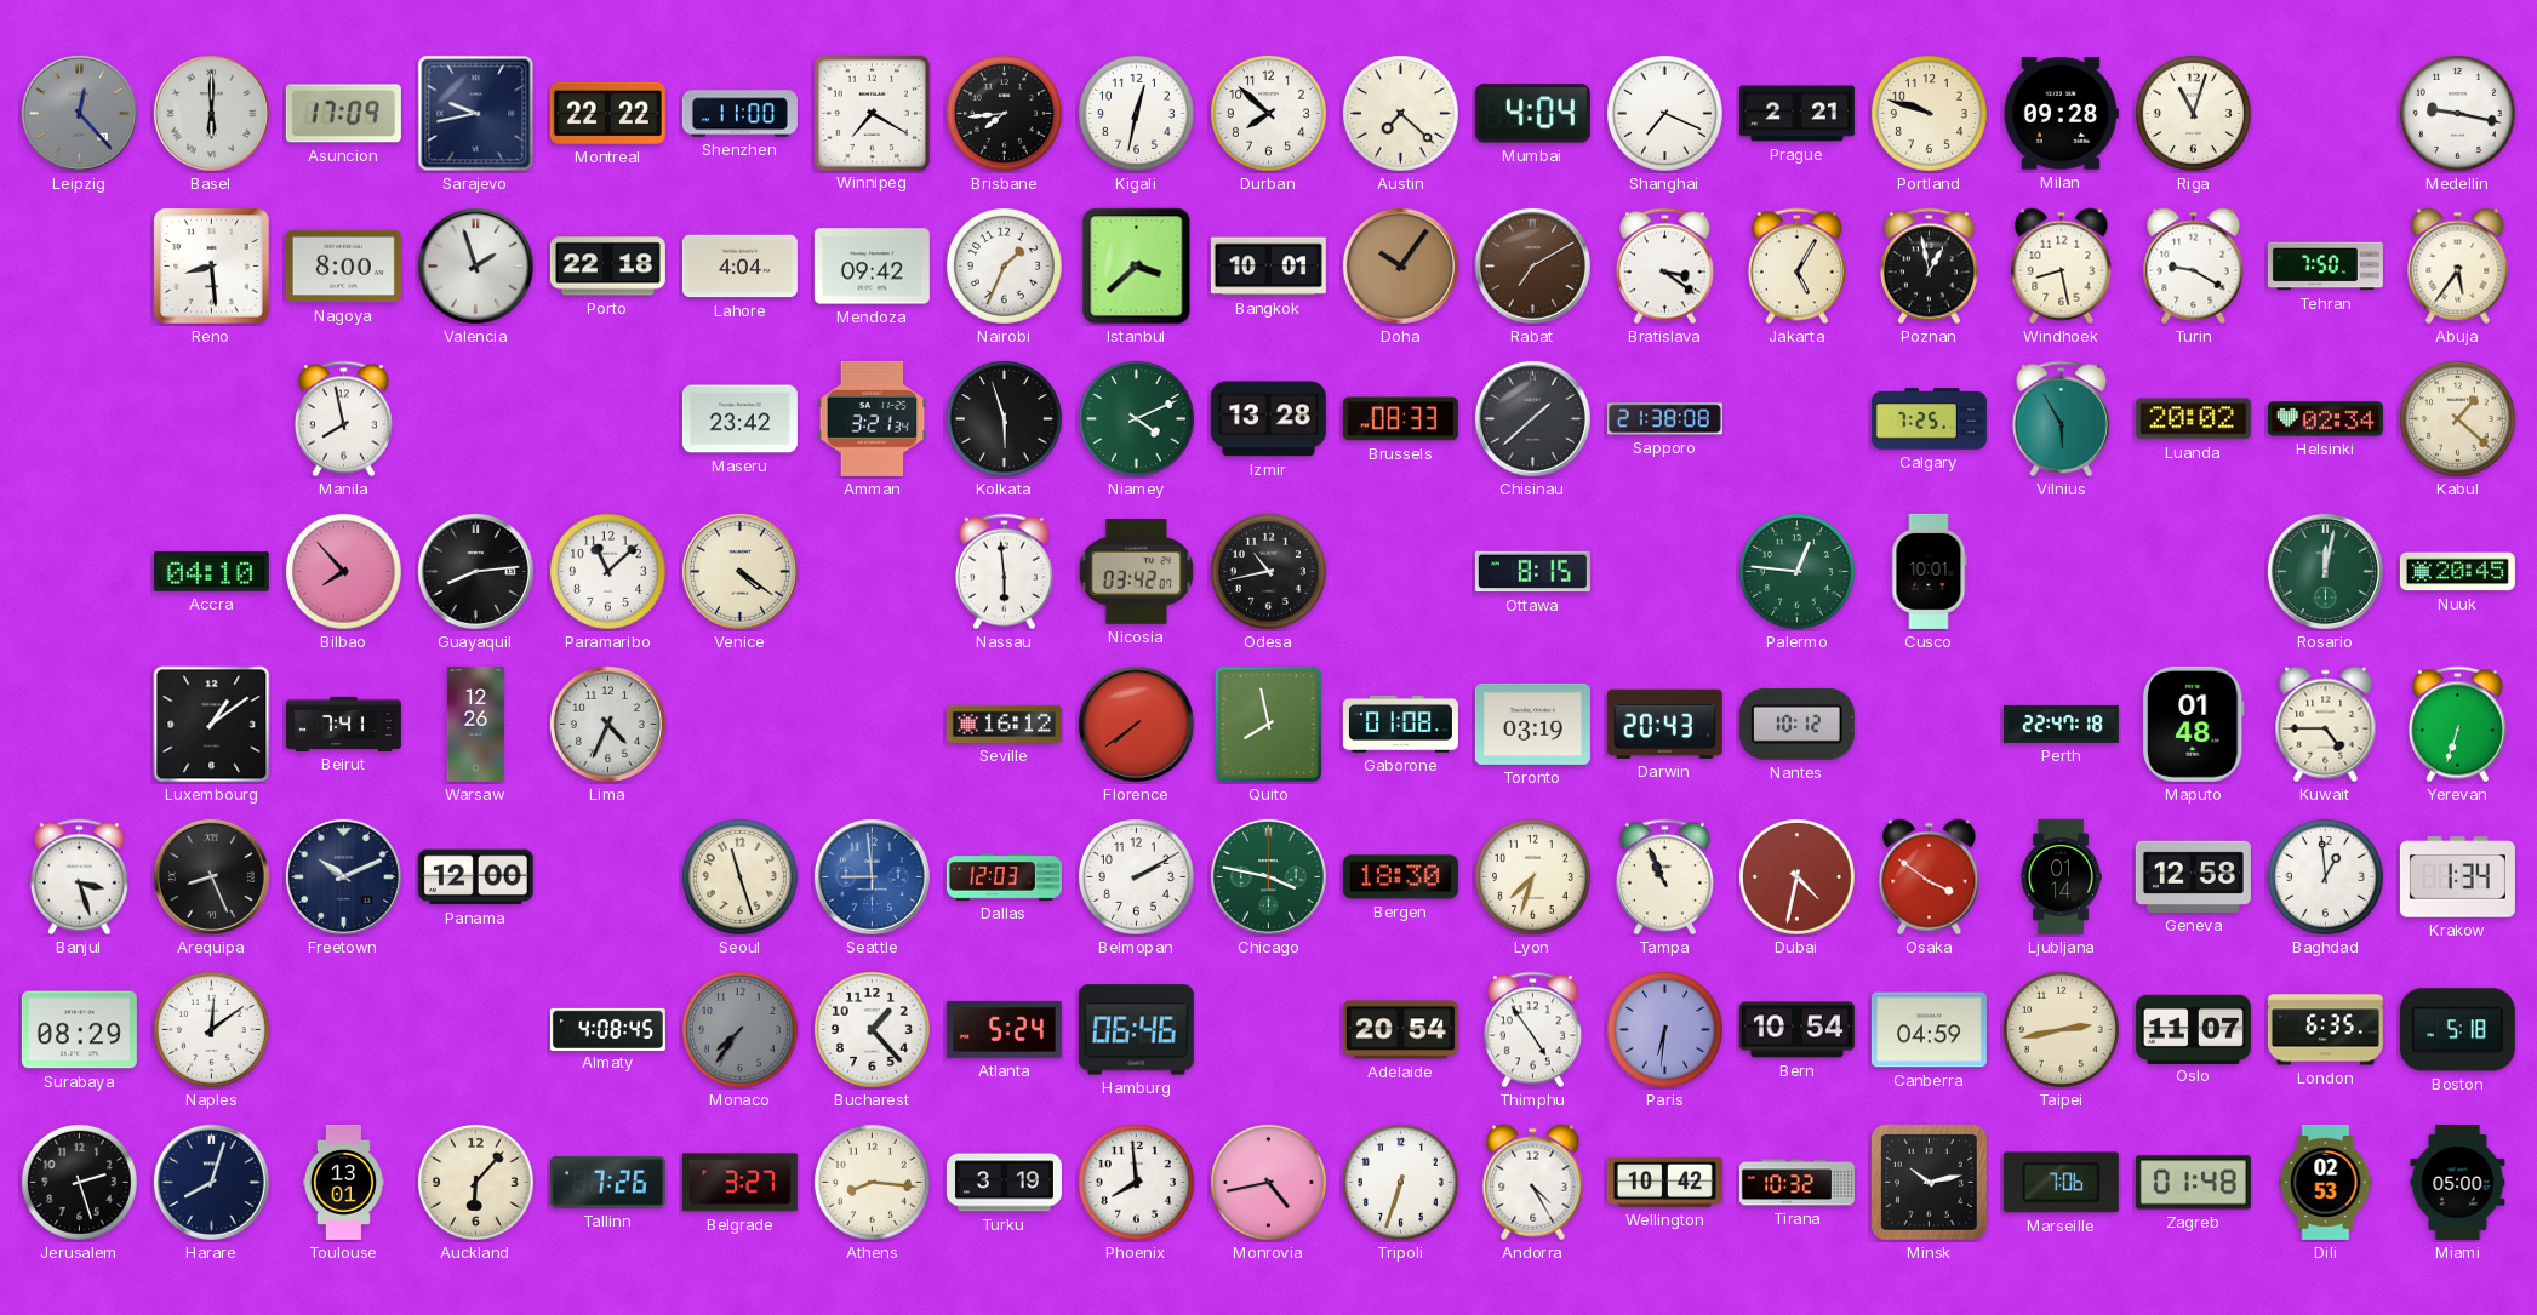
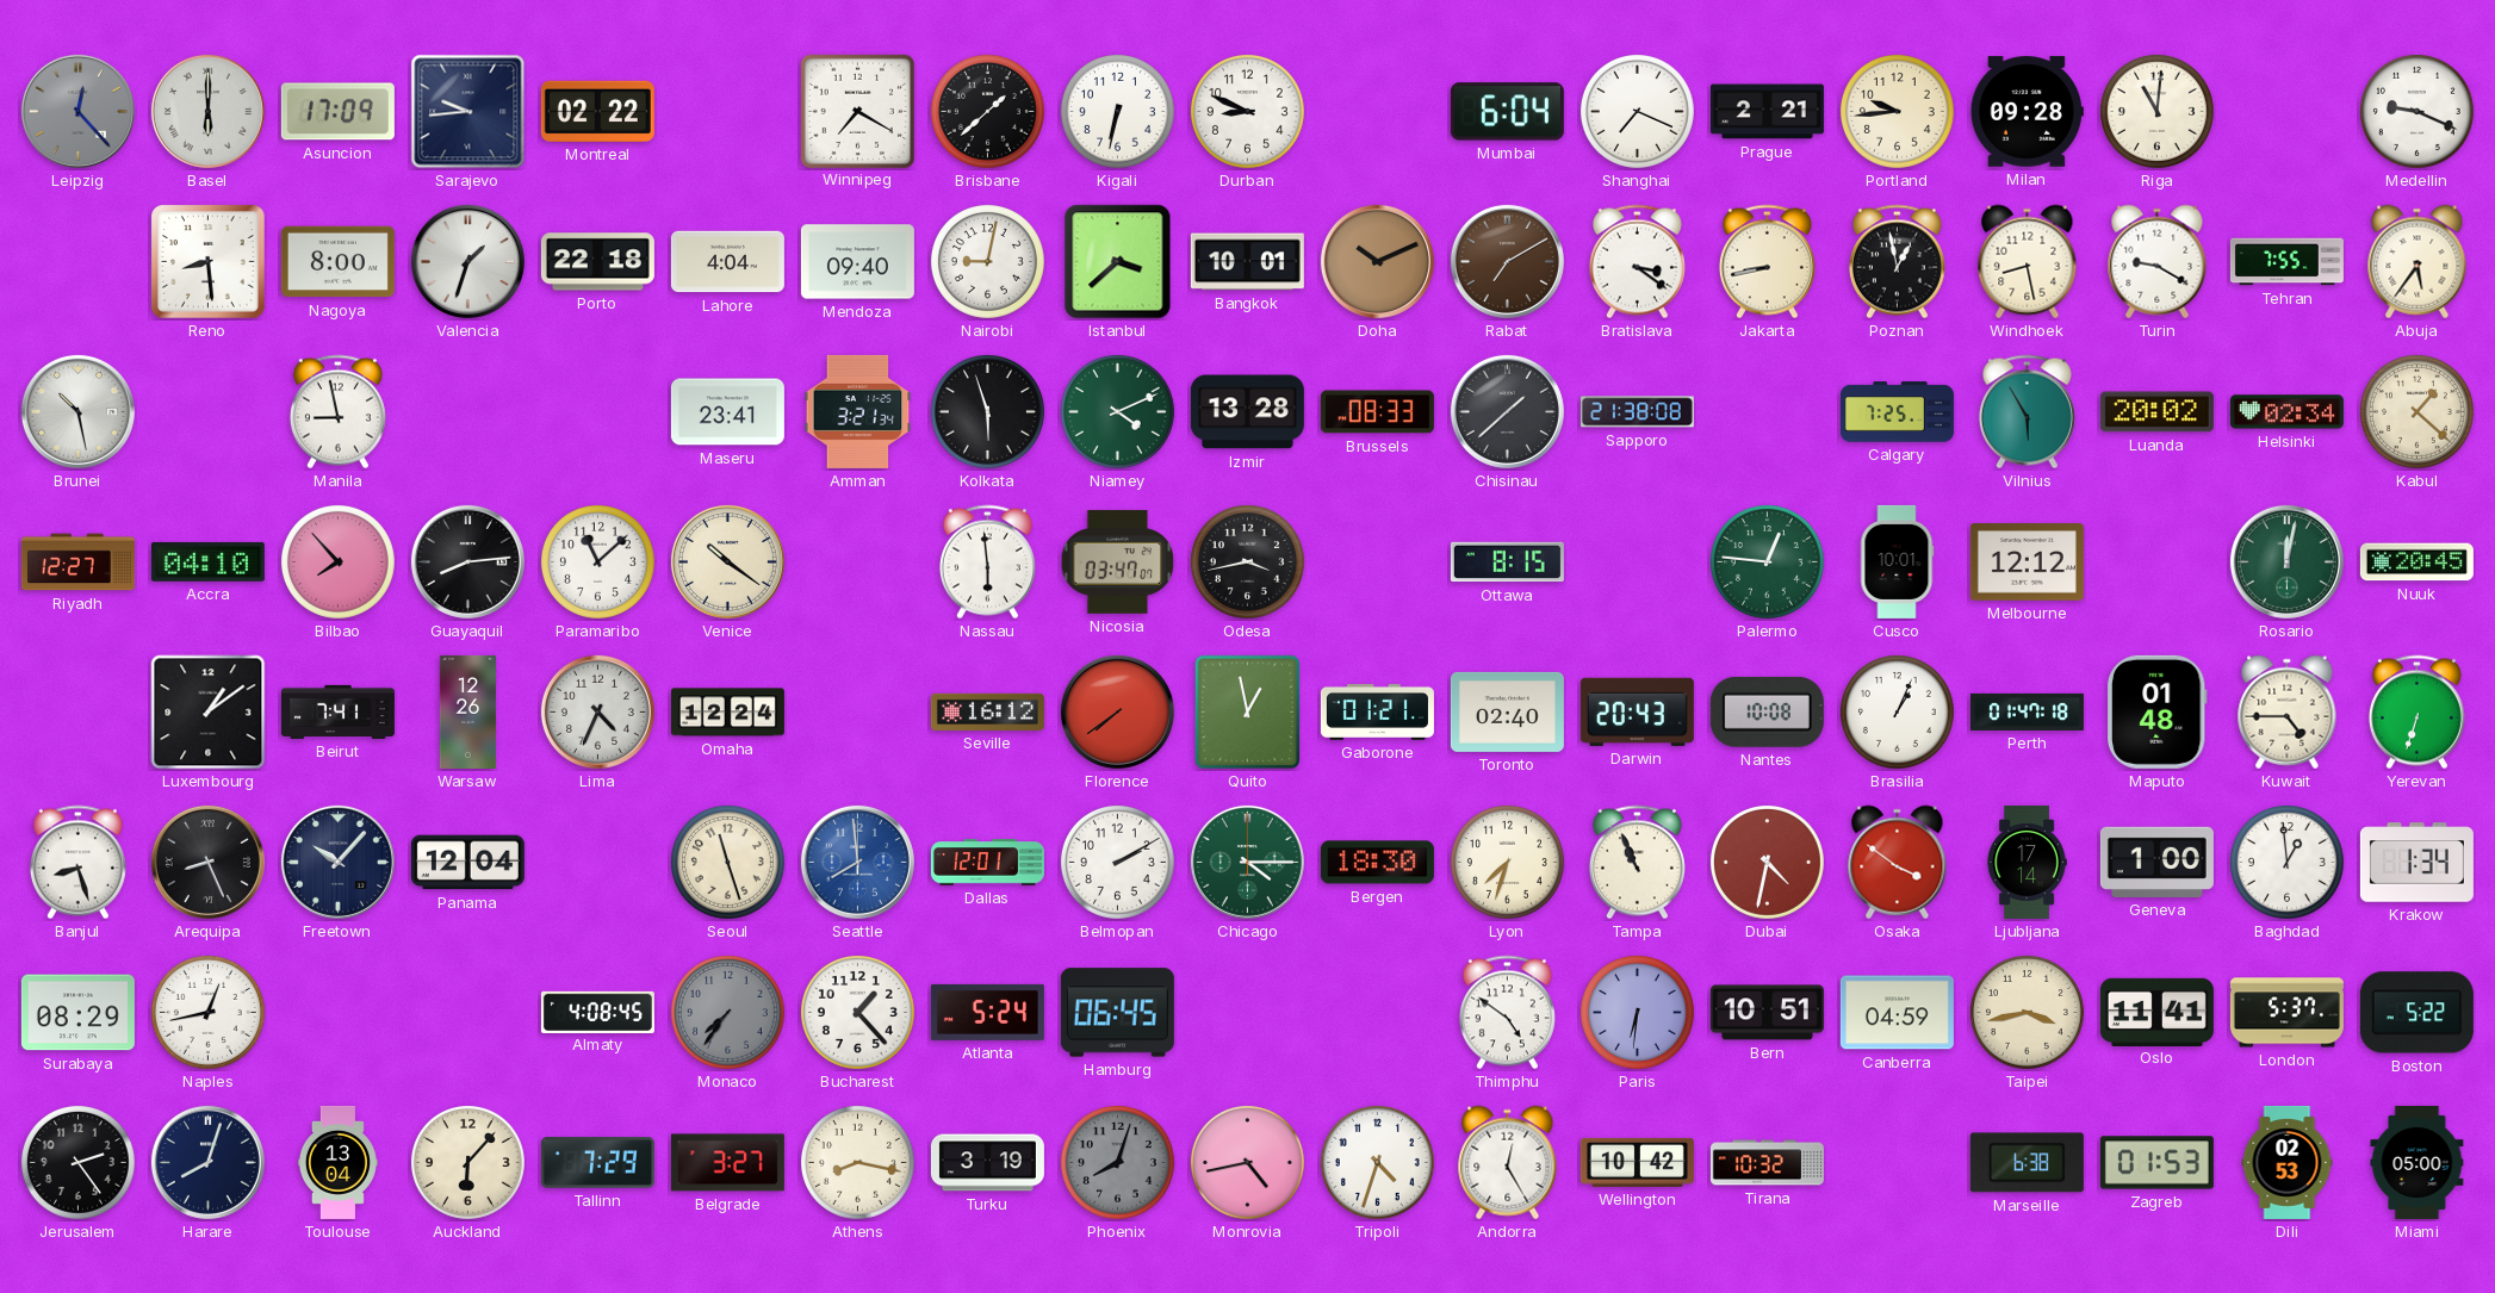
Sarajevo: 9:43 -> 9:44 (468, 112)
Montreal: 22:22 -> 02:22 (597, 111)
Shenzhen: 11:00 -> none (739, 114)
Brisbane: 7:44 -> 1:38 (987, 111)
Kigali: 12:32 -> 6:32 (1117, 111)
Durban: 7:52 -> 8:49 (1247, 111)
Austin: 7:22 -> none (1400, 113)
Mumbai: 4:04 -> 6:04 (1507, 112)
Portland: 9:48 -> 9:44 (1897, 111)
Riga: 11:03 -> 11:01 (2156, 111)
Medellin: 9:17 -> 9:19 (2416, 111)
Valencia: 1:57 -> 1:33 (467, 261)
Mendoza: 09:42 -> 09:40 (857, 262)
Nairobi: 1:34 -> 9:02 (987, 261)
Doha: 10:06 -> 10:11 (1377, 261)
Jakarta: 5:05 -> 8:43 (1767, 262)
Tehran: 7:50 -> 7:55 (2286, 262)
Brunei: none -> 10:28 (77, 411)
Manila: 7:58 -> 8:58 (337, 412)
Maseru: 23:42 -> 23:41 (727, 412)
Riyadh: none -> 12:27 (77, 562)
Venice: 4:21 -> 10:21 (727, 561)
Nicosia: 03:42 -> 03:47 (1118, 561)
Odesa: 10:43 -> 3:43 (1247, 561)
Melbourne: none -> 12:12 (2027, 562)
Omaha: none -> 12:24 (727, 713)
Quito: 7:58 -> 12:58 (1248, 713)
Gaborone: 01:08 -> 01:21 (1377, 711)
Toronto: 03:19 -> 02:40 (1507, 711)
Nantes: 10:12 -> 10:08 (1767, 711)
Brasilia: none -> 1:04 (1897, 711)
Perth: 22:47 -> 01:47 (2027, 711)
Banjul: 3:27 -> 8:27 (77, 863)
Freetown: 10:11 -> 10:07 (337, 862)
Panama: 12:00 -> 12:04 (467, 863)
Seattle: 8:59 -> 7:59 (857, 862)
Dallas: 12:03 -> 12:01 (987, 863)
Chicago: 3:47 -> 4:15 (1247, 862)
Ljubljana: 01:14 -> 17:14 (2027, 862)
Geneva: 12:58 -> 1:00 (2156, 862)
Naples: 12:09 -> 12:43 (207, 1012)
Hamburg: 06:46 -> 06:45 (1117, 1013)
Adelaide: 20:54 -> none (1400, 1030)
Thimphu: 4:54 -> 4:51 (1507, 1013)
Bern: 10:54 -> 10:51 (1767, 1013)
Taipei: 2:43 -> 3:43 (2027, 1012)
Oslo: 11:07 -> 11:41 (2156, 1012)
London: 6:35 -> 5:37 (2286, 1013)
Boston: 5:18 -> 5:22 (2416, 1013)
Jerusalem: 2:27 -> 2:24 (77, 1162)
Toulouse: 13:01 -> 13:04 (337, 1162)
Tallinn: 7:26 -> 7:29 (597, 1163)
Athens: 8:16 -> 8:17 (857, 1162)
Phoenix: 7:59 -> 8:03 (1117, 1162)
Phoenix dial: white -> grey (1117, 1162)
Tripoli: 6:33 -> 4:33 (1377, 1162)
Andorra: 4:25 -> 12:25 (1508, 1163)
Minsk: 10:13 -> none (1930, 1183)
Marseille: 7:06 -> 6:38 (2027, 1163)
Zagreb: 01:48 -> 01:53 (2156, 1163)
